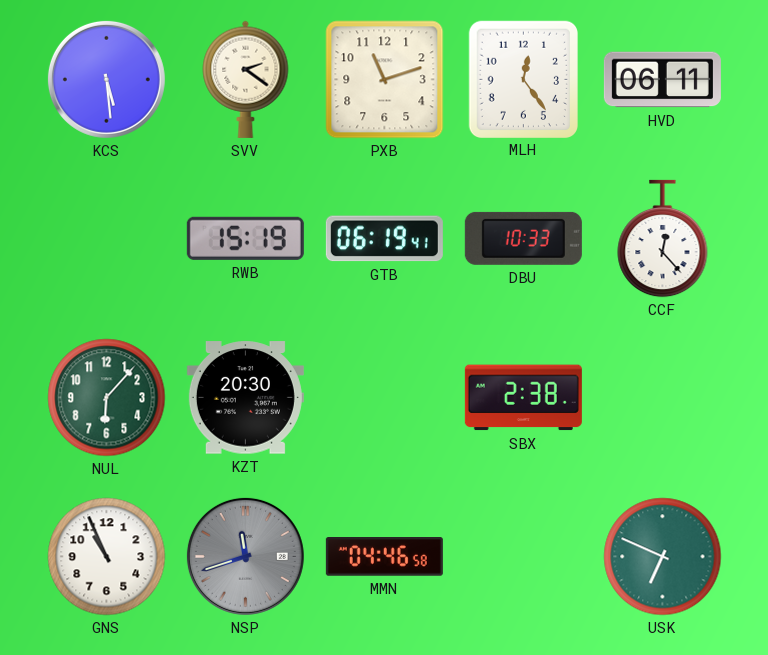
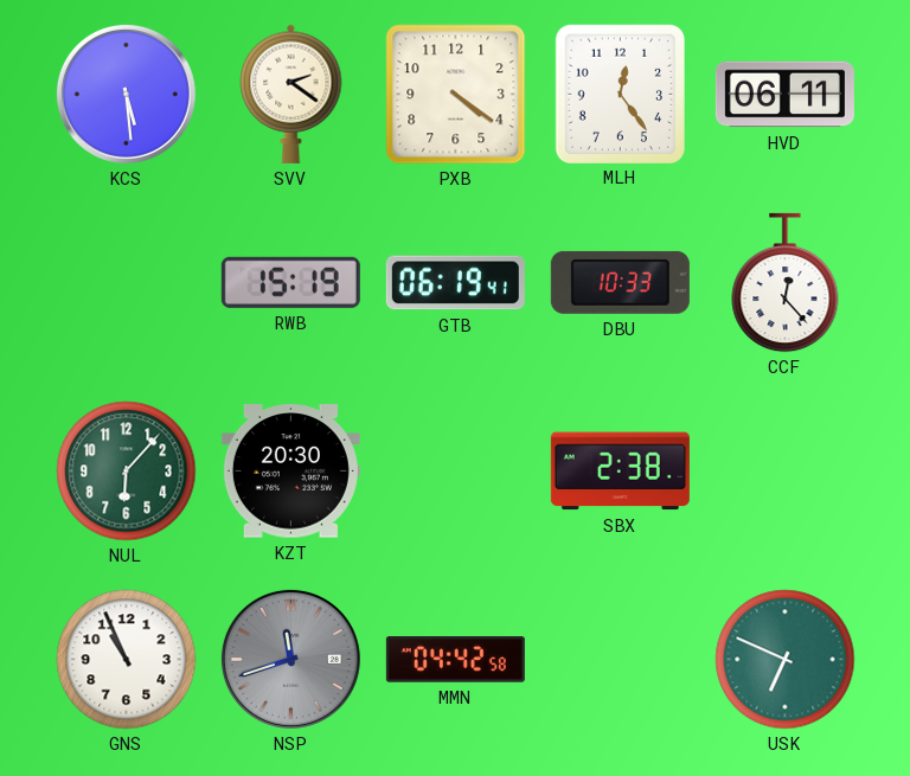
PXB: 11:12 -> 4:21 (456, 95)
MMN: 04:46 -> 04:42 (455, 660)
